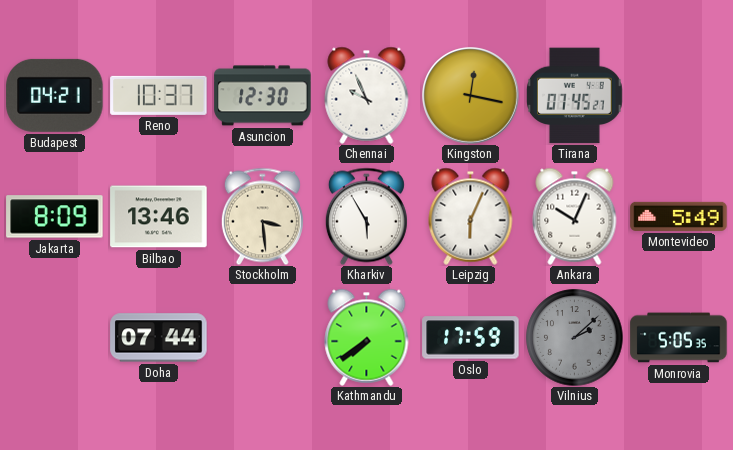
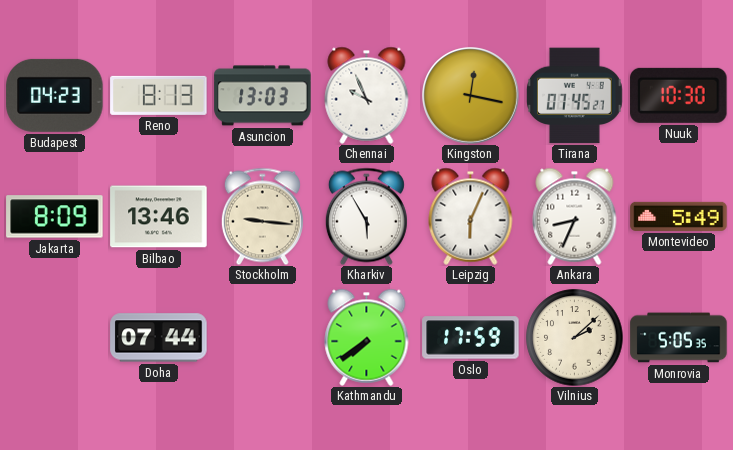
Budapest: 04:21 -> 04:23 (55, 95)
Reno: 10:37 -> 8:13 (159, 95)
Asuncion: 12:30 -> 13:03 (263, 96)
Nuuk: none -> 10:30 (679, 95)
Stockholm: 3:29 -> 9:16 (262, 216)
Ankara: 10:04 -> 8:34 (575, 216)
Vilnius dial: grey -> cream (575, 338)
